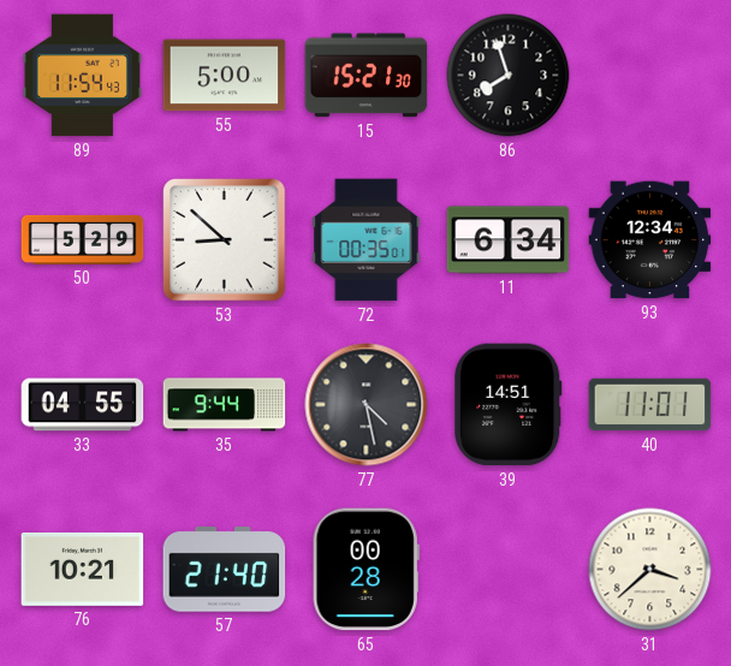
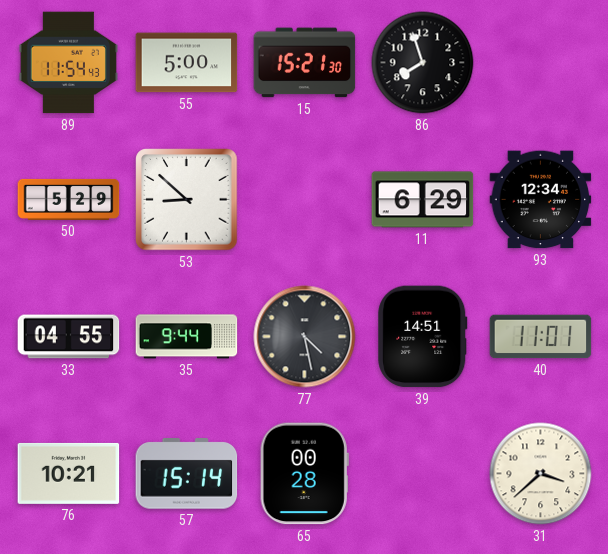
72: 00:35 -> none (367, 240)
11: 6:34 -> 6:29 (423, 200)
57: 21:40 -> 15:14 (187, 474)
